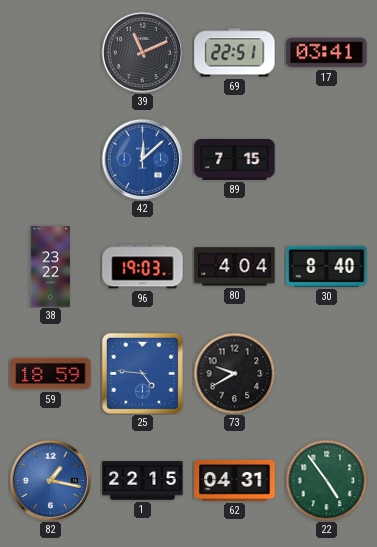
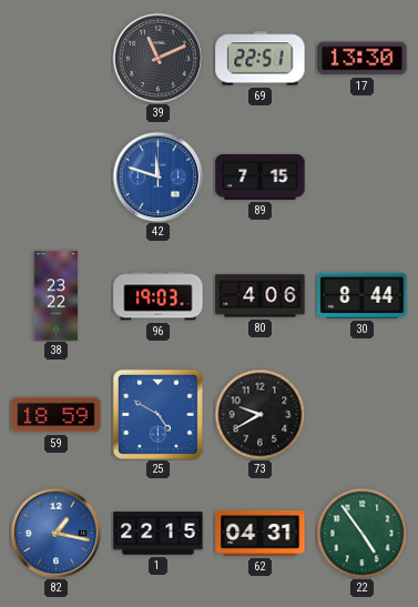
17: 03:41 -> 13:30 (363, 59)
42: 12:08 -> 11:48 (157, 176)
80: 4:04 -> 4:06 (261, 296)
30: 8:40 -> 8:44 (363, 295)
25: 4:46 -> 4:50 (157, 414)
